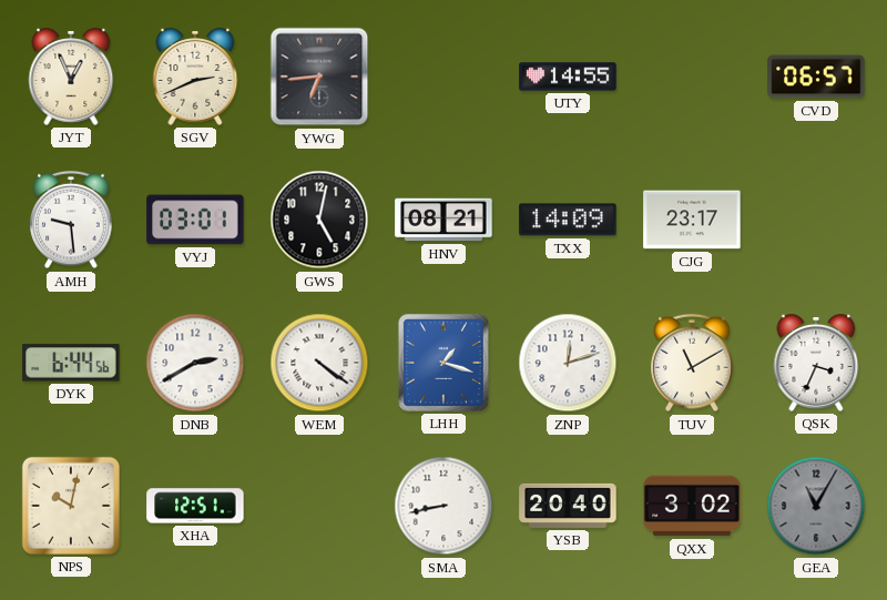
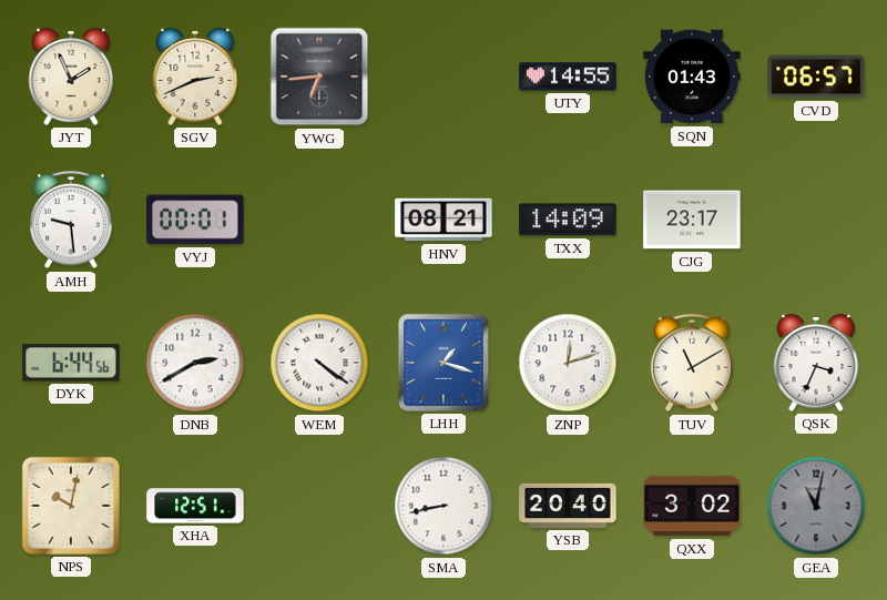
JYT: 12:56 -> 1:56 (71, 77)
SQN: none -> 01:43 (692, 77)
VYJ: 03:01 -> 00:01 (195, 220)
GWS: 5:02 -> none (319, 220)
GEA: 11:05 -> 11:02 (816, 506)
